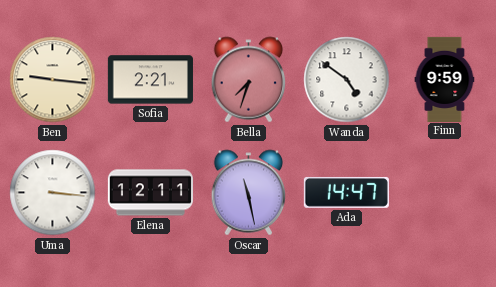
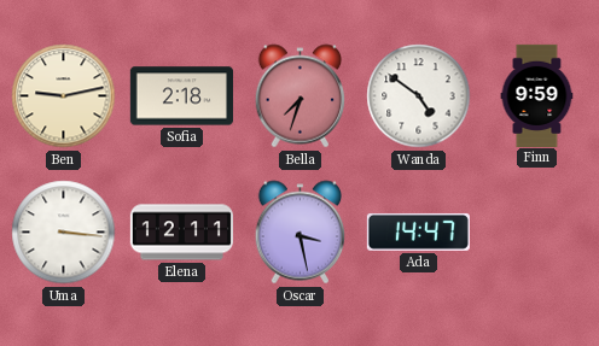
Ben: 9:16 -> 9:13 (64, 96)
Sofia: 2:21 -> 2:18 (181, 96)
Oscar: 11:28 -> 3:28 (301, 233)
